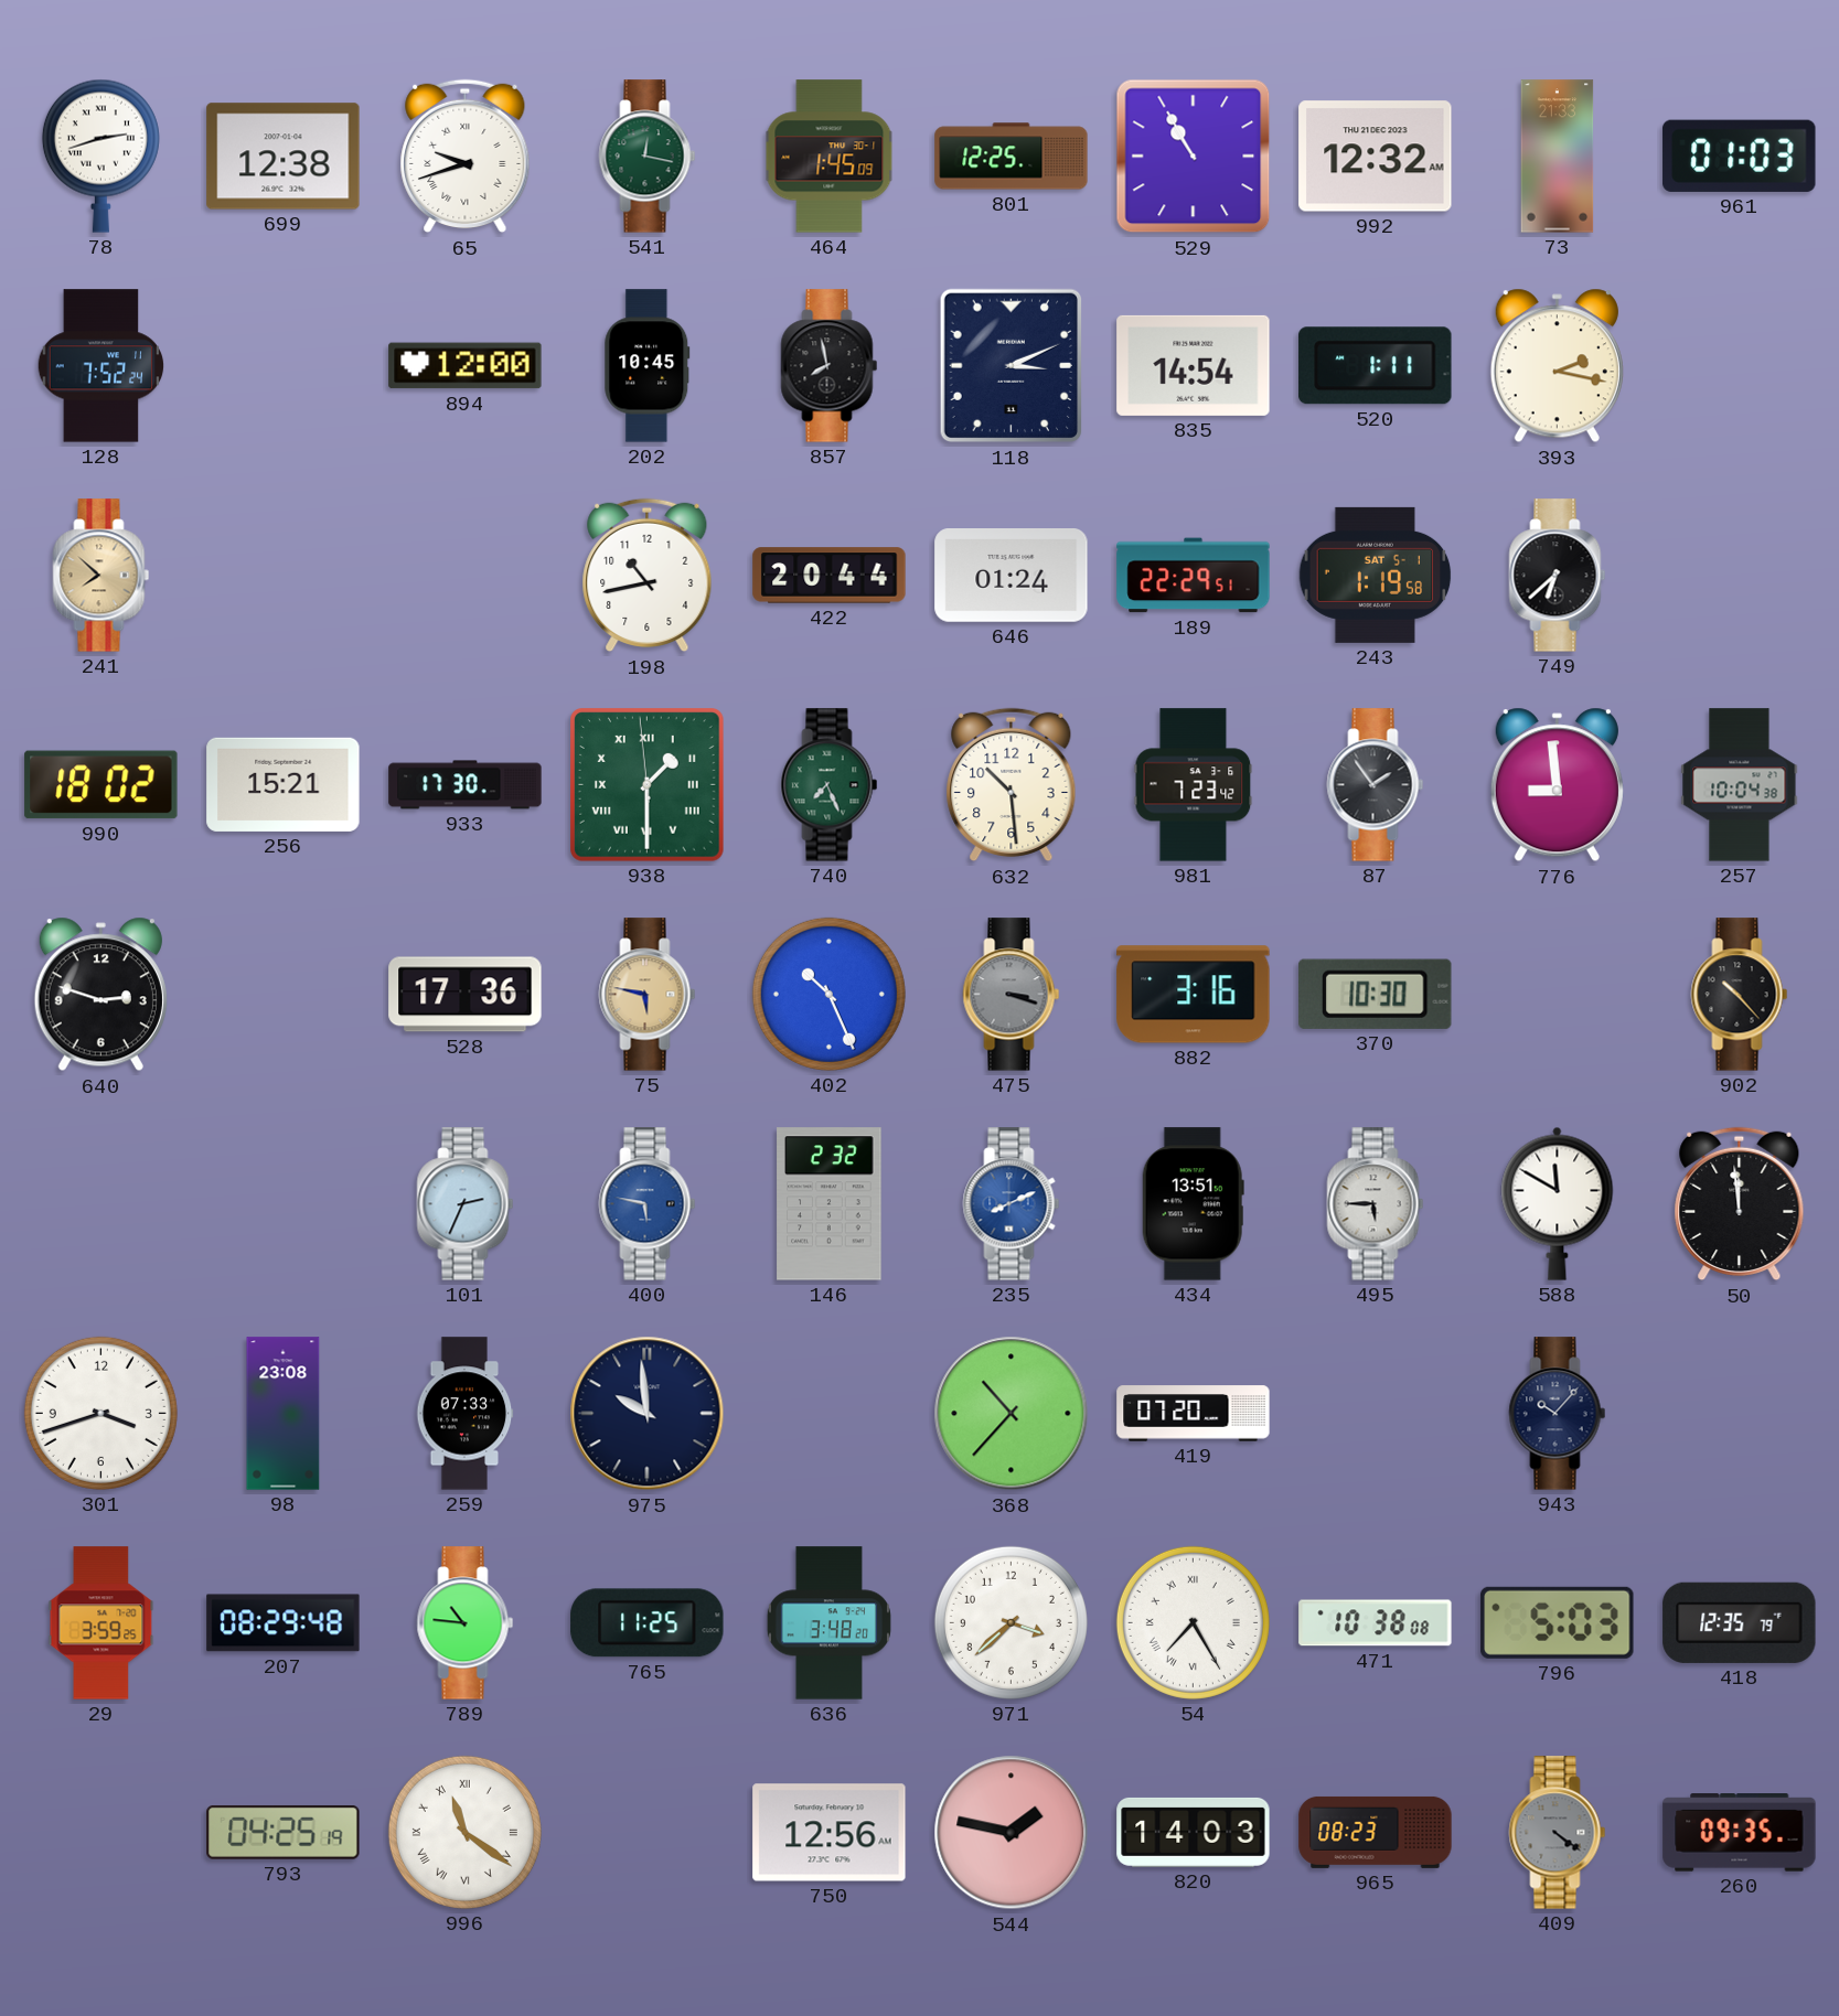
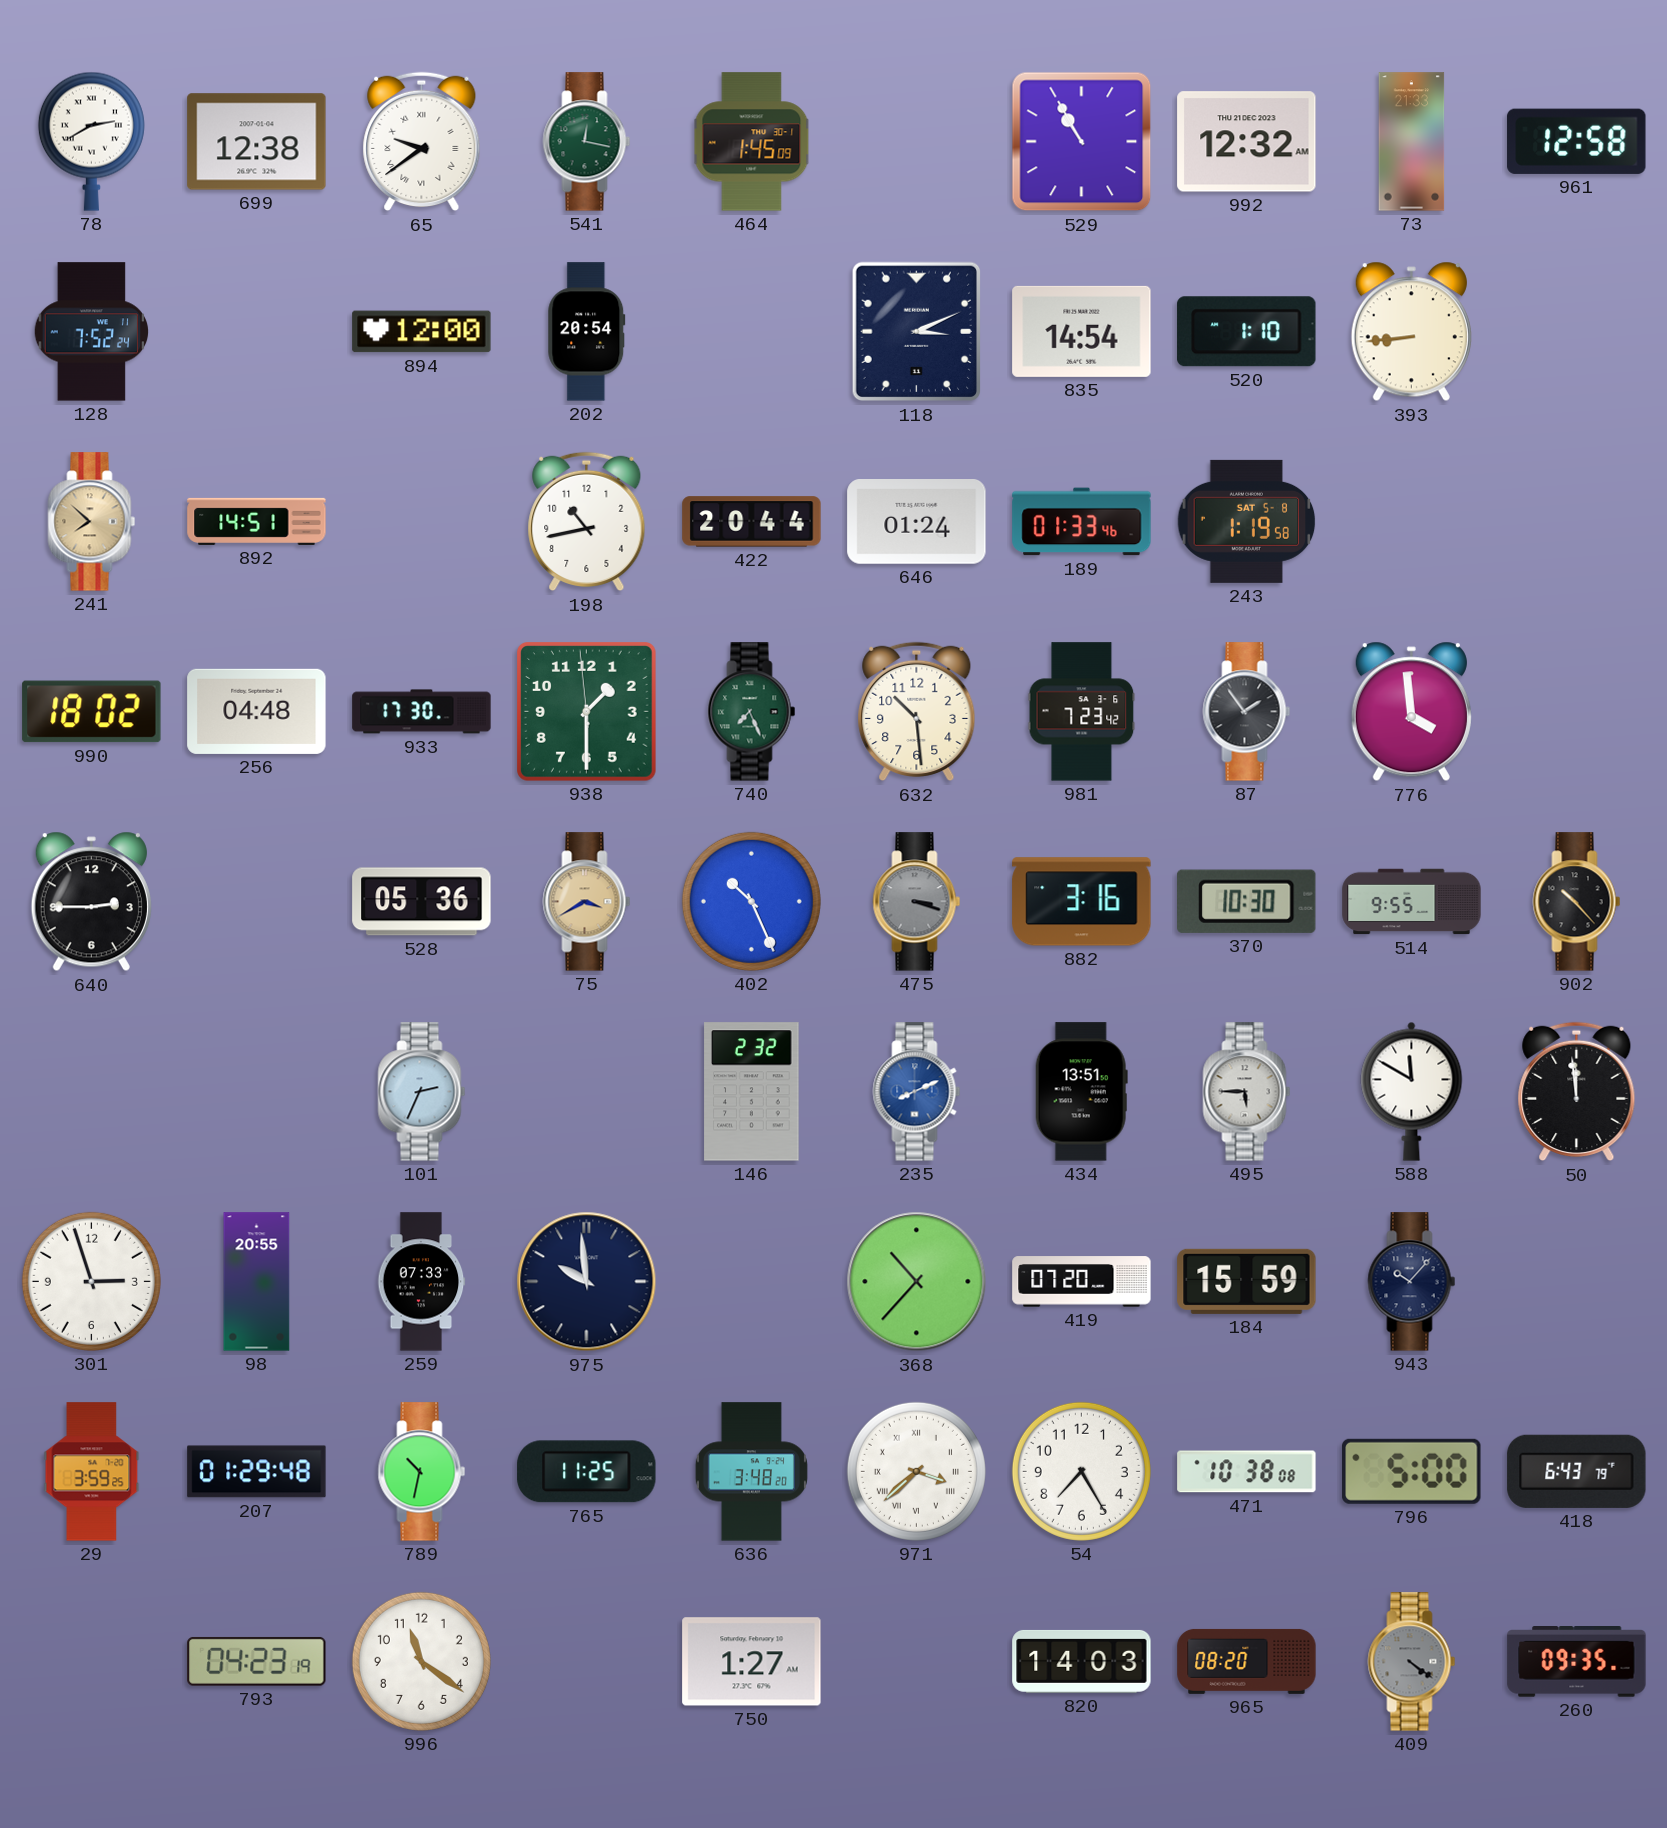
78: 2:42 -> 2:40 (91, 141)
65: 9:42 -> 9:39 (422, 142)
801: 12:25 -> none (1012, 157)
961: 01:03 -> 12:58 (1577, 141)
202: 10:45 -> 20:54 (587, 332)
857: 7:58 -> none (830, 366)
520: 1:11 -> 1:10 (1247, 332)
393: 2:17 -> 8:44 (1411, 332)
892: none -> 14:51 (257, 521)
189: 22:29 -> 01:33 (1082, 522)
243 date: SAT 5-1 -> SAT 5-8 (1247, 521)
749: 6:38 -> none (1558, 576)
256: 15:21 -> 04:48 (257, 711)
938 numerals: Roman -> Arabic (587, 712)
776: 8:59 -> 3:59 (1411, 712)
257: 10:04 -> none (1740, 785)
640: 2:48 -> 2:45 (91, 902)
528: 17:36 -> 05:36 (422, 902)
75: 5:47 -> 3:40 (587, 902)
514: none -> 9:55 (1412, 902)
400: 5:47 -> none (648, 1204)
301: 3:42 -> 2:57 (91, 1281)
98: 23:08 -> 20:55 (257, 1282)
184: none -> 15:59 (1247, 1281)
207: 08:29 -> 01:29 (257, 1472)
789: 10:46 -> 10:32 (422, 1472)
971 numerals: Arabic -> Roman (916, 1471)
54 numerals: Roman -> Arabic (1081, 1471)
796: 5:03 -> 5:00 (1412, 1471)
418: 12:35 -> 6:43 (1577, 1471)
793: 04:25 -> 04:23 (257, 1661)
996 numerals: Roman -> Arabic (421, 1661)
750: 12:56 -> 1:27 (752, 1662)
544: 1:47 -> none (1012, 1833)
965: 08:23 -> 08:20 (1247, 1661)
